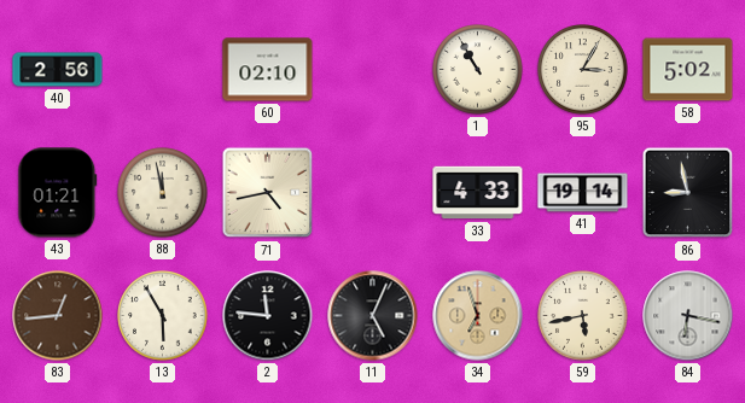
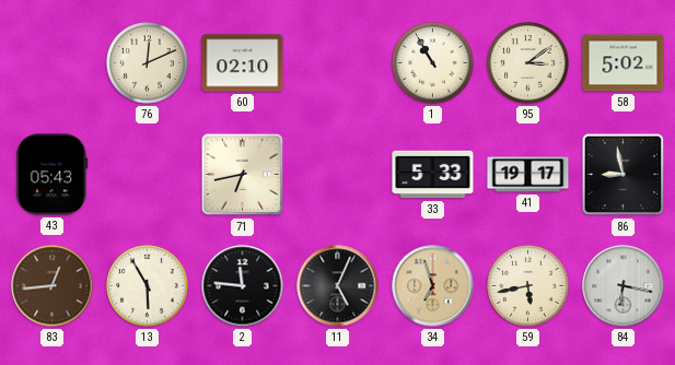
40: 2:56 -> none (58, 70)
76: none -> 12:11 (148, 63)
95: 3:05 -> 3:09 (528, 63)
43: 01:21 -> 05:43 (53, 175)
88: 11:58 -> none (163, 193)
71: 4:43 -> 6:43 (243, 175)
33: 4:33 -> 5:33 (433, 175)
41: 19:14 -> 19:17 (528, 175)
